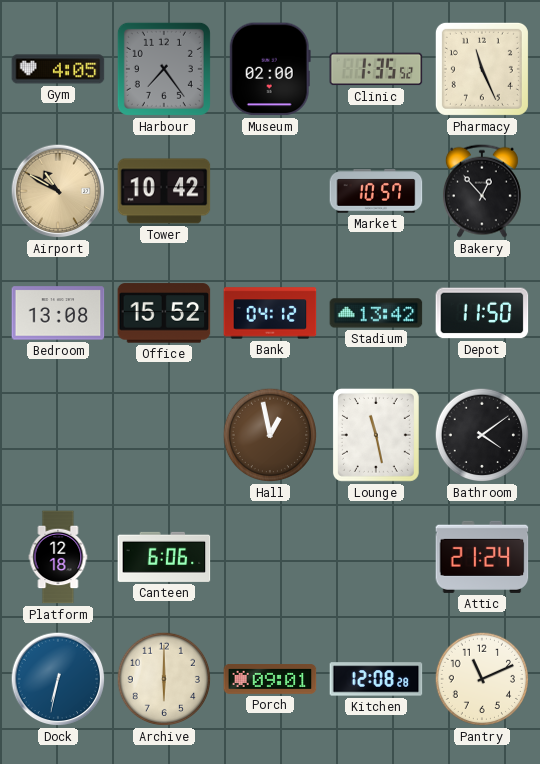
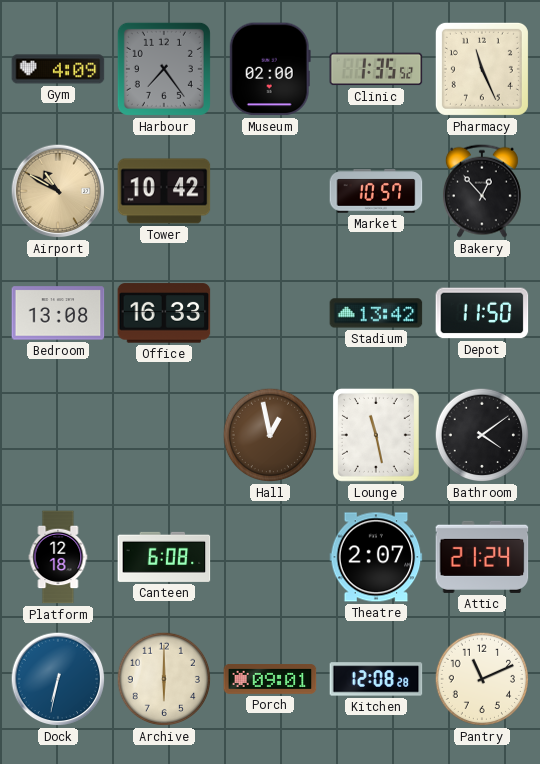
Gym: 4:05 -> 4:09 (58, 69)
Office: 15:52 -> 16:33 (164, 313)
Bank: 04:12 -> none (270, 313)
Canteen: 6:06 -> 6:08 (164, 557)
Theatre: none -> 2:07 (376, 557)
